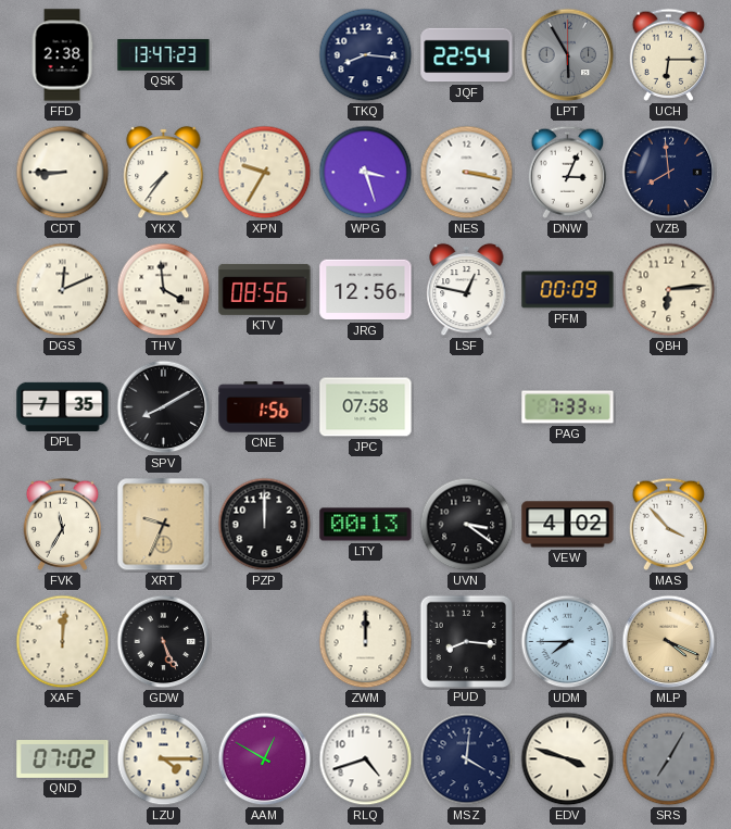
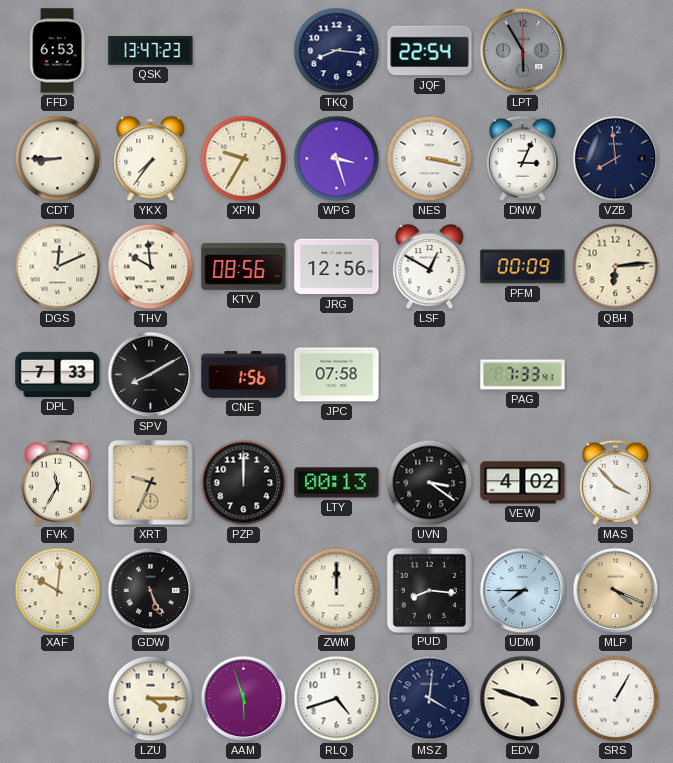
FFD: 2:38 -> 6:53 (57, 51)
UCH: 6:15 -> none (669, 54)
THV: 3:59 -> 9:59 (151, 267)
LSF: 12:47 -> 12:50 (430, 267)
DPL: 7:35 -> 7:33 (58, 374)
XAF: 12:01 -> 10:01 (58, 591)
QND: 07:02 -> none (63, 759)
AAM: 12:50 -> 5:57 (244, 699)
SRS: 7:05 -> 1:05 (616, 699)
SRS dial: grey -> white (616, 699)
